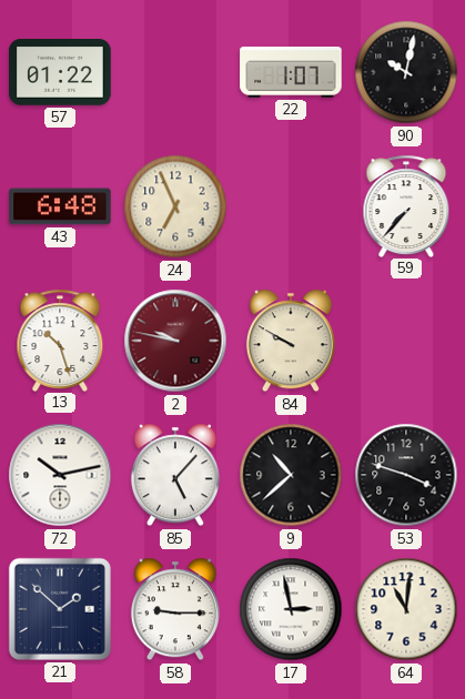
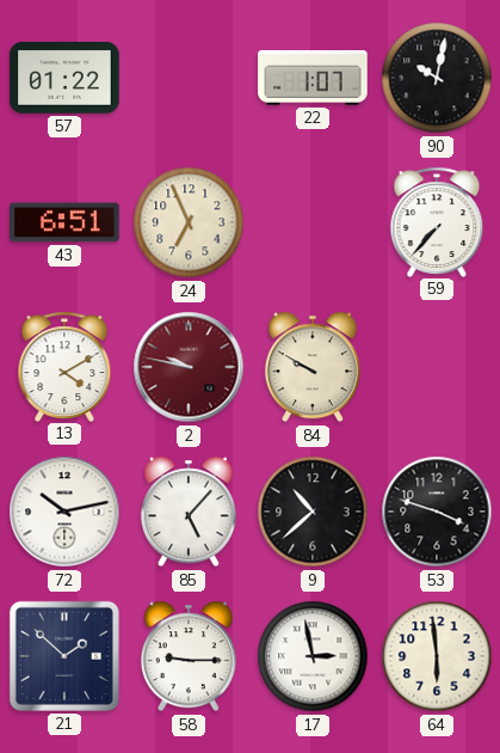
43: 6:48 -> 6:51 (64, 222)
13: 10:27 -> 4:10 (64, 366)
64: 11:01 -> 5:59 (437, 656)
